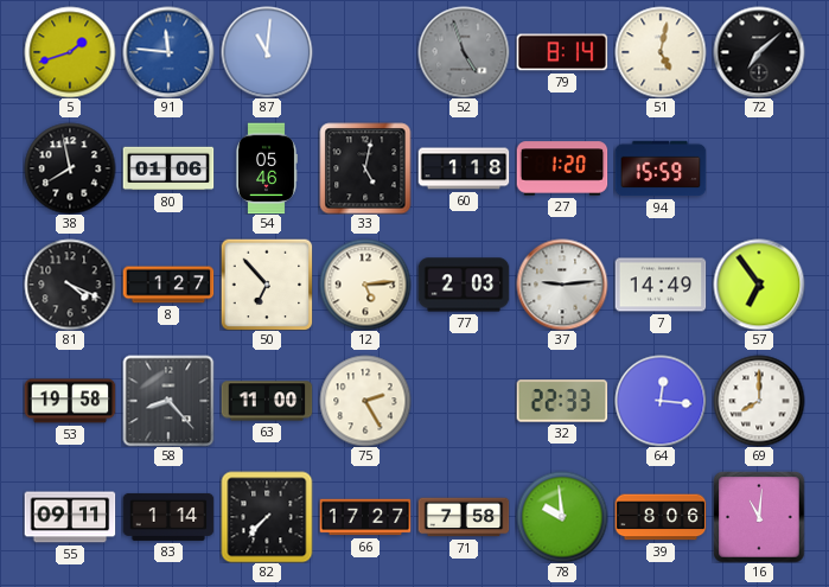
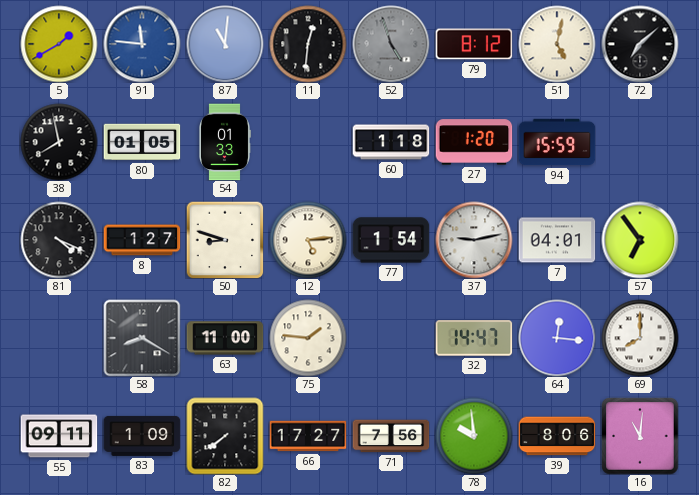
5: 1:42 -> 1:40 (59, 44)
11: none -> 12:31 (308, 44)
79: 8:14 -> 8:12 (474, 44)
80: 01:06 -> 01:05 (142, 142)
54: 05:46 -> 01:33 (225, 142)
33: 5:02 -> none (365, 168)
50: 6:53 -> 8:48 (225, 240)
77: 2:03 -> 1:54 (391, 240)
37: 9:14 -> 9:13 (474, 240)
7: 14:49 -> 04:01 (557, 240)
53: 19:58 -> none (70, 401)
58: 8:23 -> 8:20 (142, 338)
75: 2:25 -> 1:46 (308, 338)
32: 22:33 -> 14:47 (474, 338)
83: 1:14 -> 1:09 (142, 436)
82: 7:37 -> 7:39 (225, 436)
71: 7:58 -> 7:56 (391, 436)
